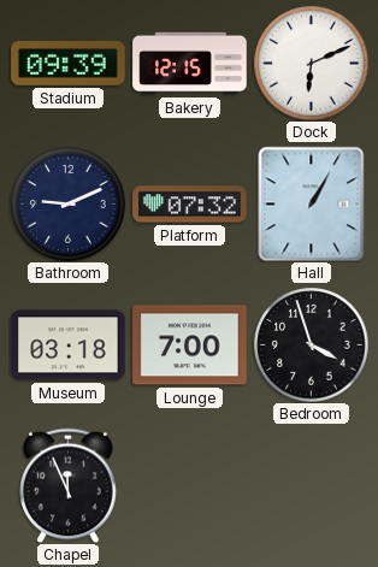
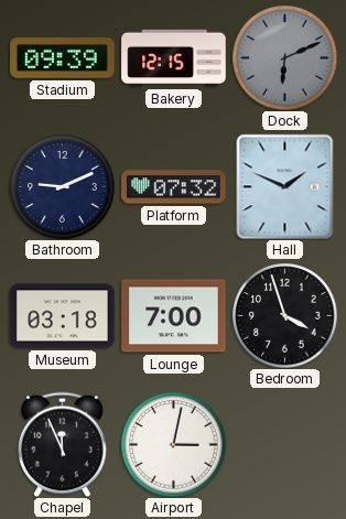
Dock dial: white -> grey (284, 57)
Hall: 1:05 -> 1:49 (285, 186)
Airport: none -> 3:02 (173, 444)
